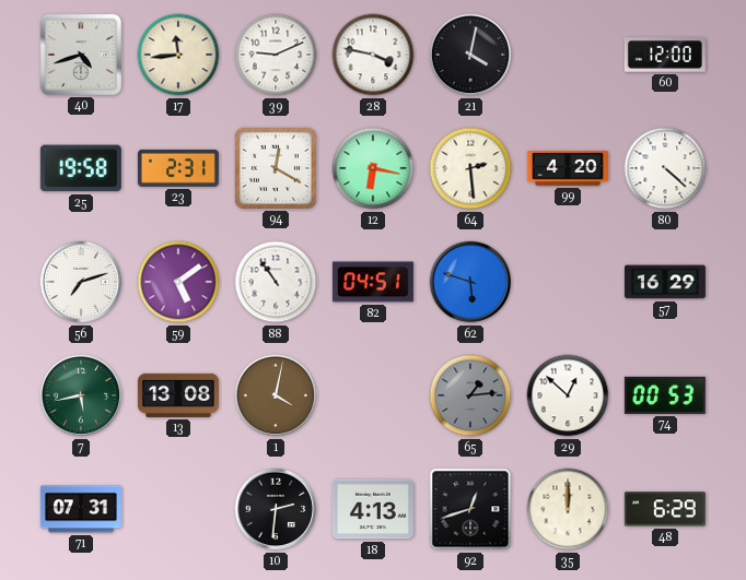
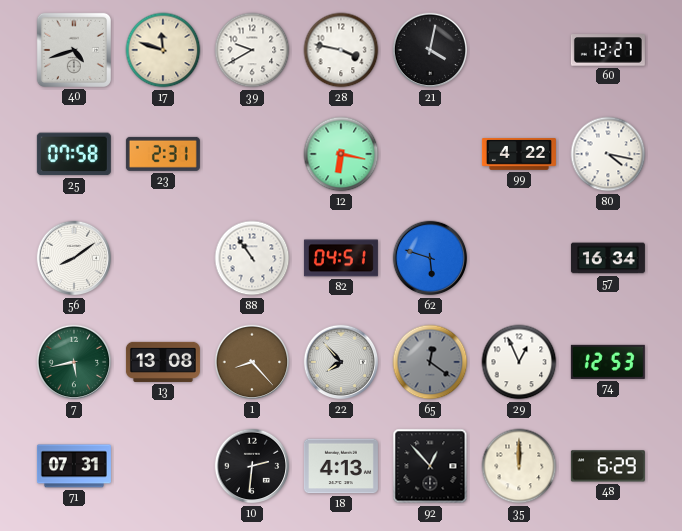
17: 11:44 -> 11:48 (163, 50)
39: 9:11 -> 9:40 (252, 50)
60: 12:00 -> 12:27 (608, 50)
25: 19:58 -> 07:58 (74, 154)
94: 12:20 -> none (276, 168)
64: 2:29 -> none (470, 168)
99: 4:20 -> 4:22 (519, 154)
80: 4:22 -> 4:17 (608, 154)
56: 7:12 -> 8:09 (74, 258)
59: 5:09 -> none (178, 282)
57: 16:29 -> 16:34 (608, 258)
1: 4:02 -> 8:23 (252, 362)
22: none -> 7:53 (341, 362)
65: 1:14 -> 12:21 (430, 362)
29: 12:52 -> 12:56 (519, 362)
74: 00:53 -> 12:53 (608, 362)
92: 12:42 -> 12:53 (430, 466)
